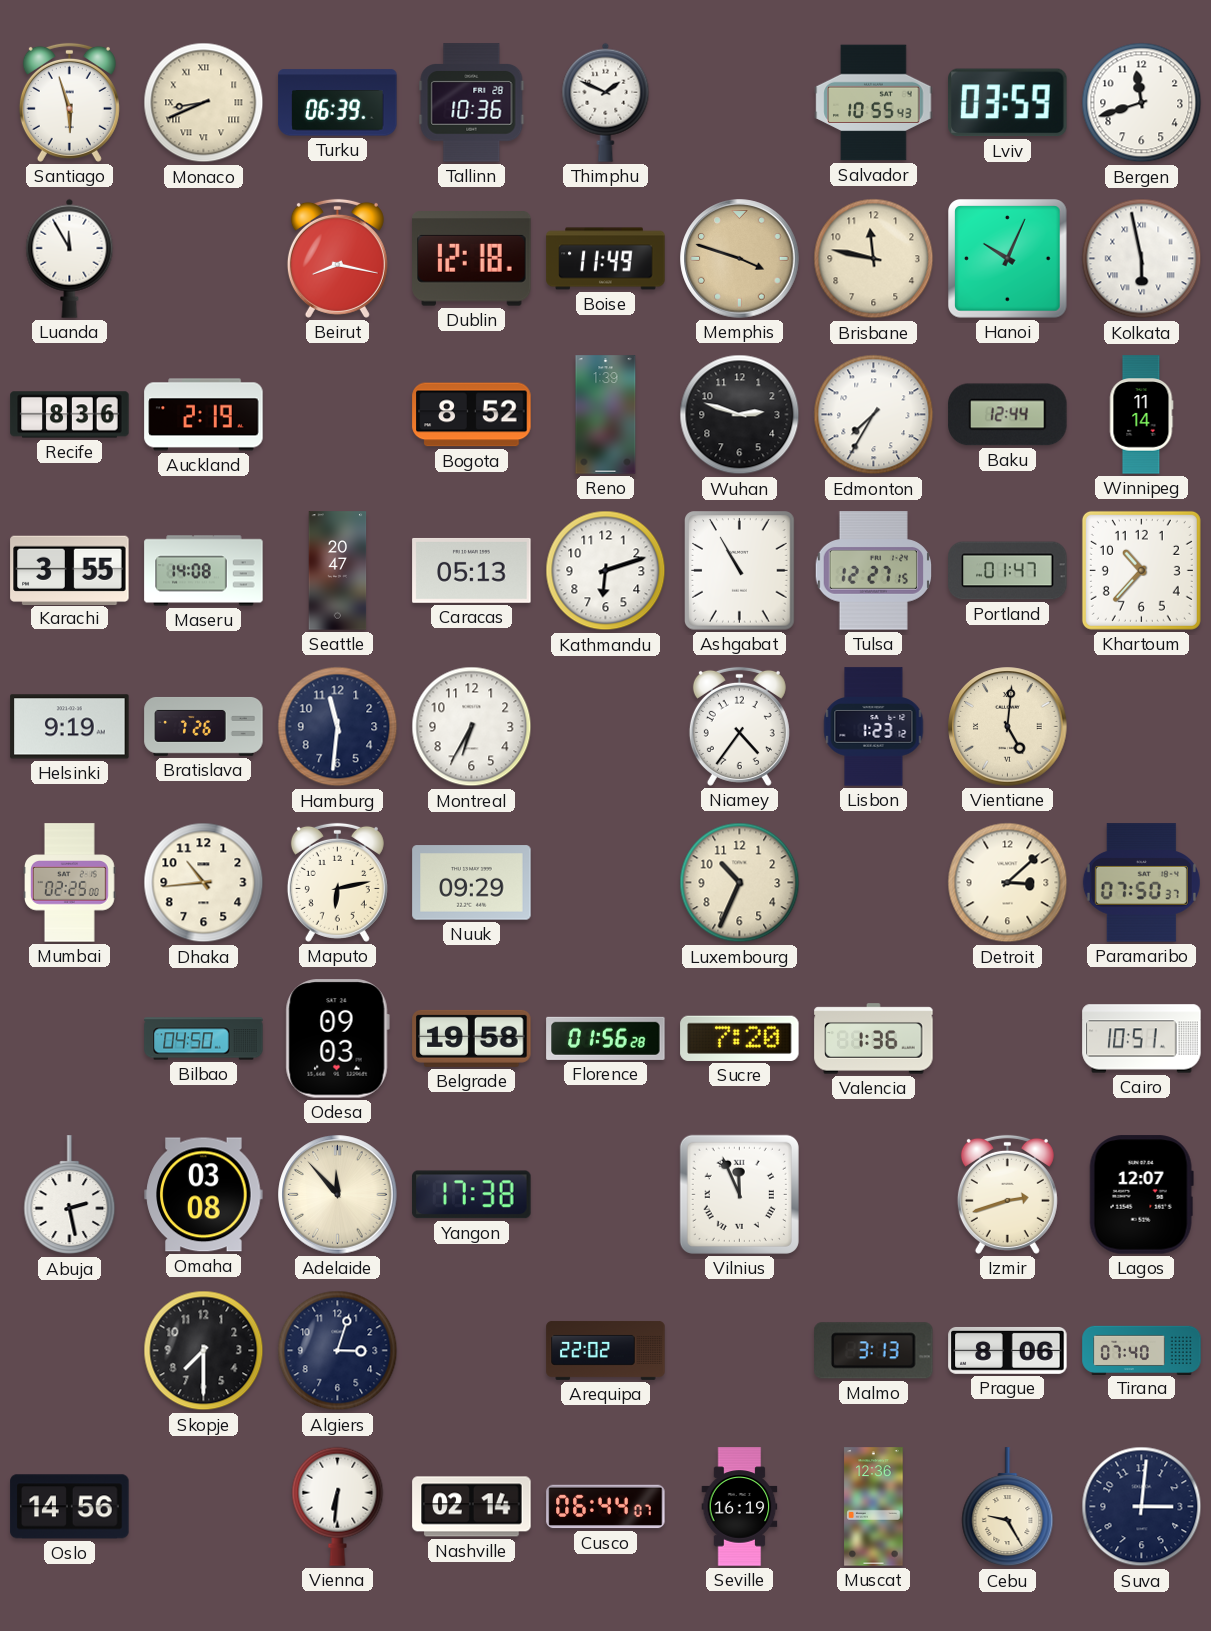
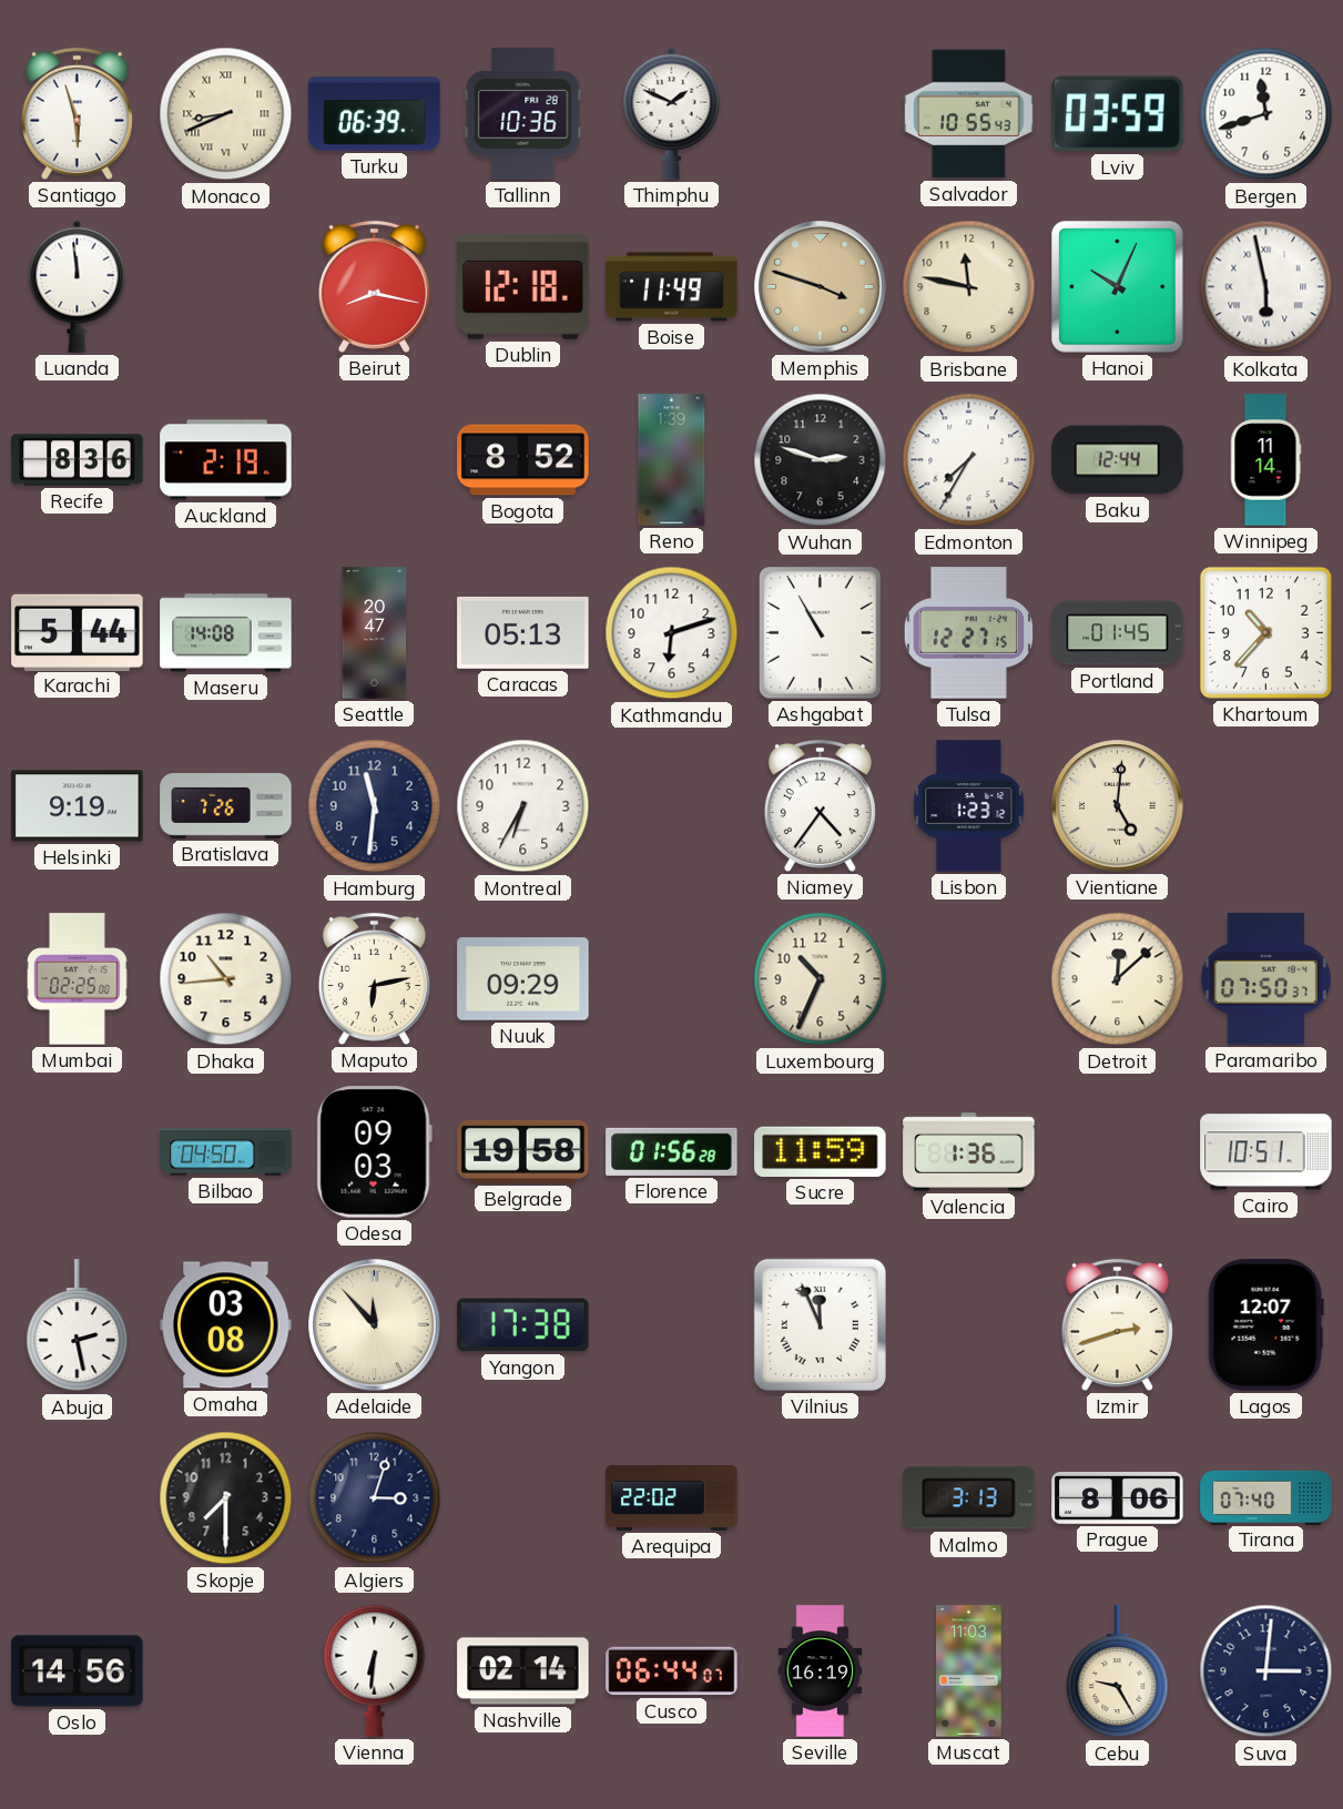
Luanda: 11:55 -> 11:59 (78, 286)
Karachi: 3:55 -> 5:44 (78, 632)
Portland: 01:47 -> 01:45 (1118, 633)
Detroit: 3:08 -> 12:08 (1118, 979)
Sucre: 7:20 -> 11:59 (821, 1151)
Muscat: 12:36 -> 11:03 (969, 1671)
